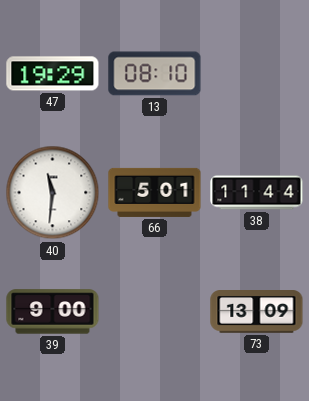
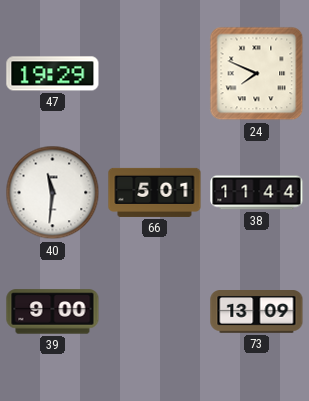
13: 08:10 -> none (155, 74)
24: none -> 7:49 (257, 74)
